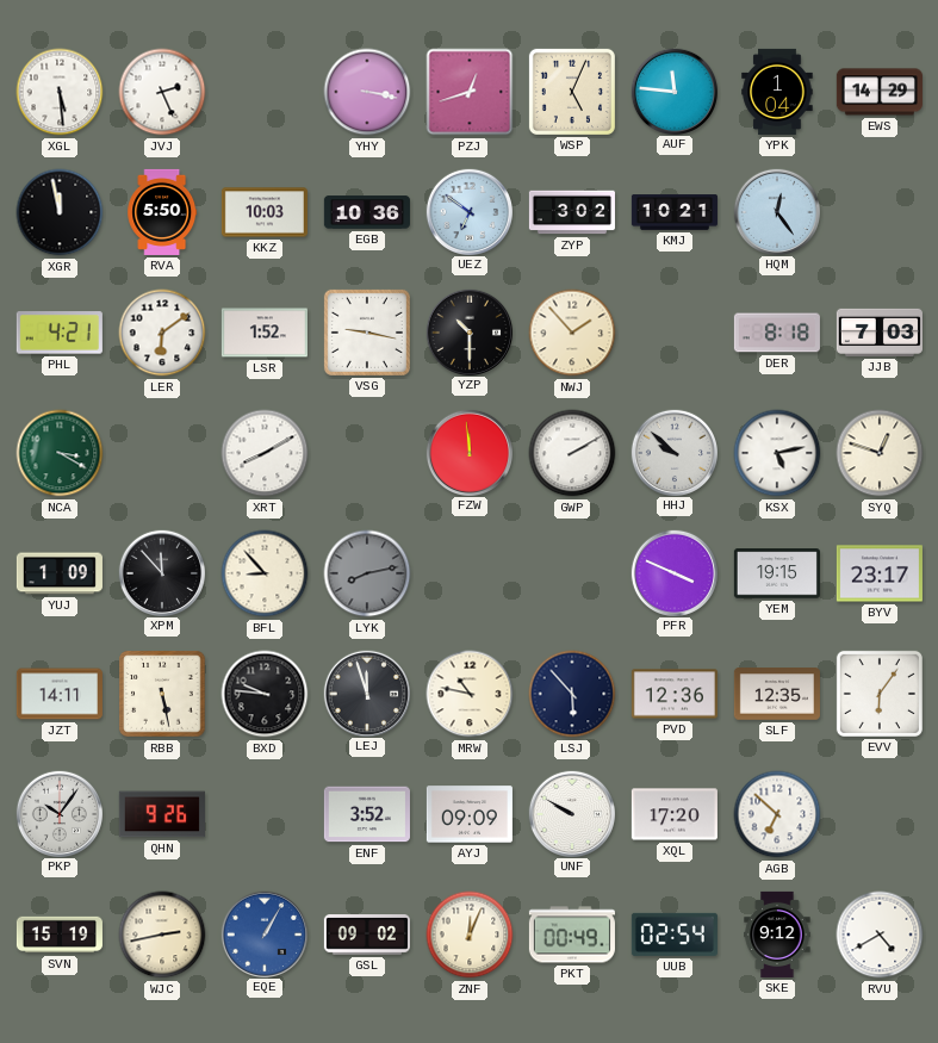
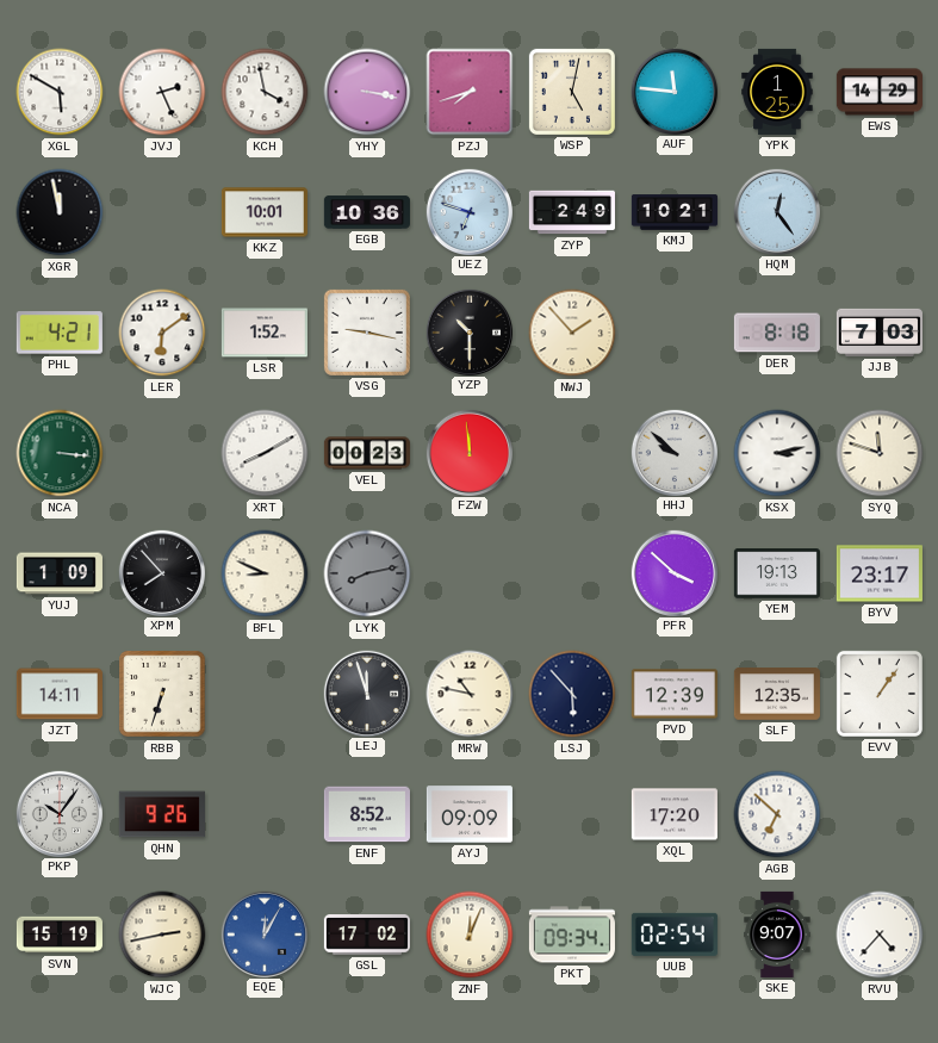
XGL: 5:29 -> 5:50 (60, 92)
KCH: none -> 3:58 (265, 92)
PZJ: 12:42 -> 7:42 (470, 92)
WSP: 5:04 -> 5:02 (572, 92)
YPK: 1:04 -> 1:25 (777, 92)
RVA: 5:50 -> none (162, 212)
KKZ: 10:03 -> 10:01 (265, 212)
UEZ: 6:51 -> 6:48 (468, 211)
ZYP: 3:02 -> 2:49 (572, 212)
NCA: 3:20 -> 3:16 (60, 453)
VEL: none -> 00:23 (367, 453)
GWP: 2:10 -> none (572, 453)
KSX: 5:13 -> 3:13 (777, 453)
SYQ: 12:48 -> 11:48 (880, 453)
XPM: 11:53 -> 7:53 (161, 572)
BFL: 8:53 -> 8:49 (265, 573)
PFR: 3:49 -> 3:52 (673, 572)
YEM: 19:15 -> 19:13 (777, 573)
RBB: 5:28 -> 6:33 (162, 694)
BXD: 9:46 -> none (265, 694)
PVD: 12:36 -> 12:39 (675, 694)
EVV: 6:06 -> 1:06 (880, 694)
ENF: 3:52 -> 8:52 (367, 814)
UNF: 9:50 -> none (571, 813)
EQE: 1:05 -> 12:05 (263, 933)
GSL: 09:02 -> 17:02 (367, 936)
PKT: 00:49 -> 09:34 (572, 935)
SKE: 9:12 -> 9:07 (777, 935)
RVU: 4:40 -> 4:37 (880, 935)
